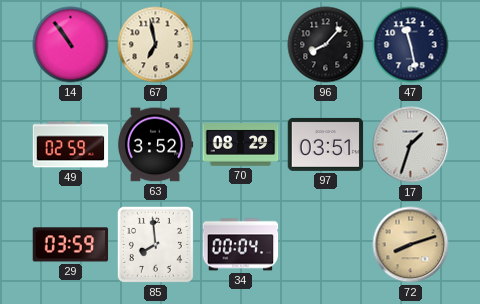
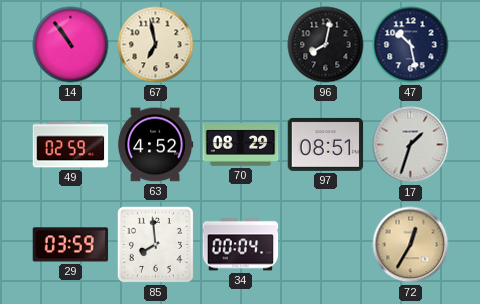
96: 8:07 -> 8:02 (326, 45)
47: 11:28 -> 10:28 (411, 45)
63: 3:52 -> 4:52 (155, 145)
97: 03:51 -> 08:51 (326, 144)
72: 8:12 -> 12:35 (411, 245)
